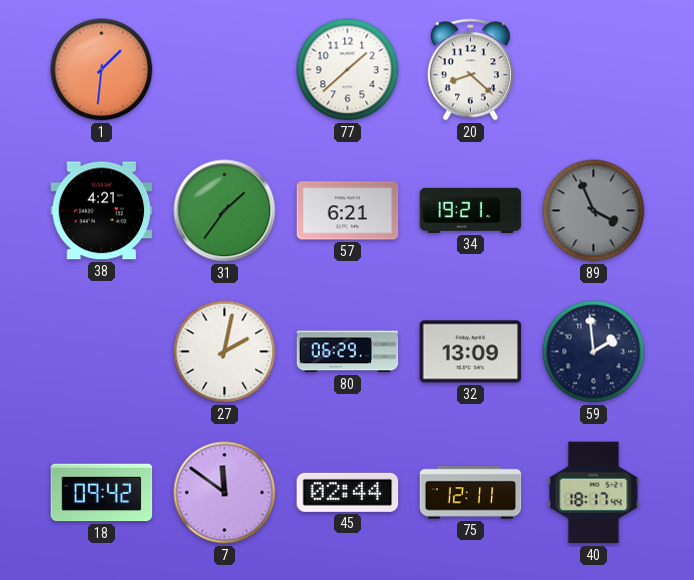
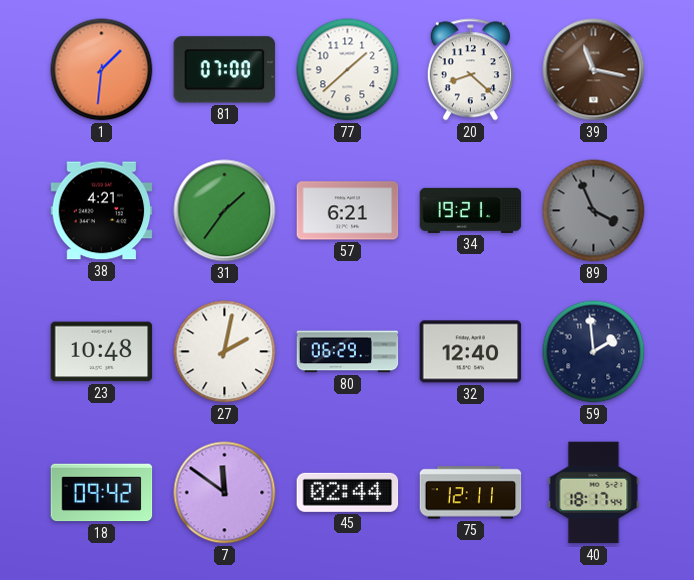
81: none -> 07:00 (225, 70)
39: none -> 11:17 (594, 70)
23: none -> 10:48 (102, 352)
32: 13:09 -> 12:40 (471, 352)
